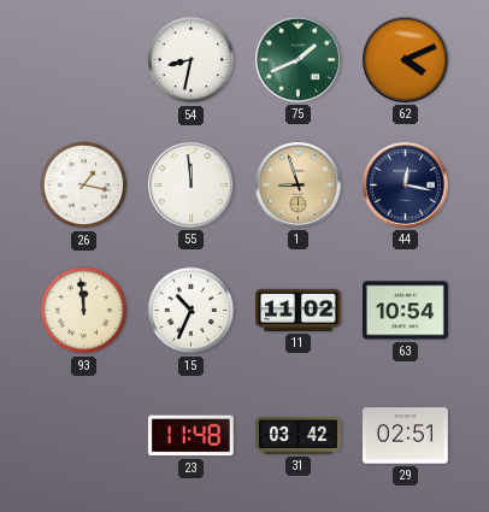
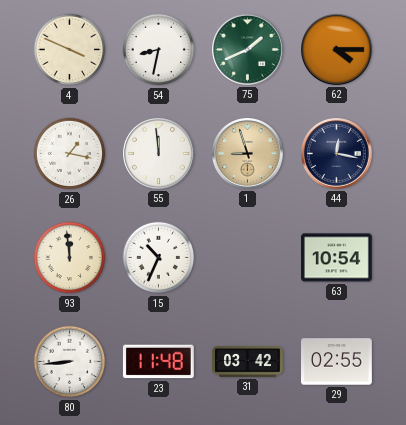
4: none -> 3:49 (70, 50)
62: 4:11 -> 4:15 (337, 50)
11: 11:02 -> none (299, 310)
80: none -> 8:44 (70, 362)
29: 02:51 -> 02:55 (337, 362)
